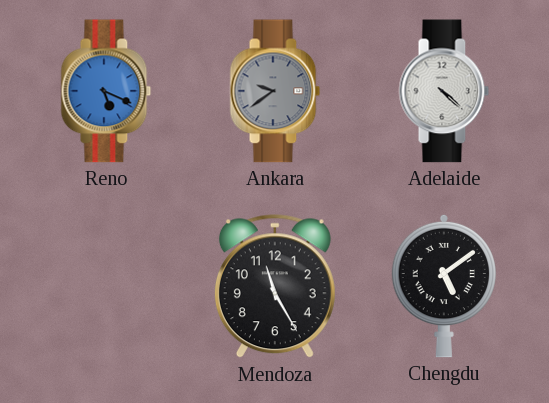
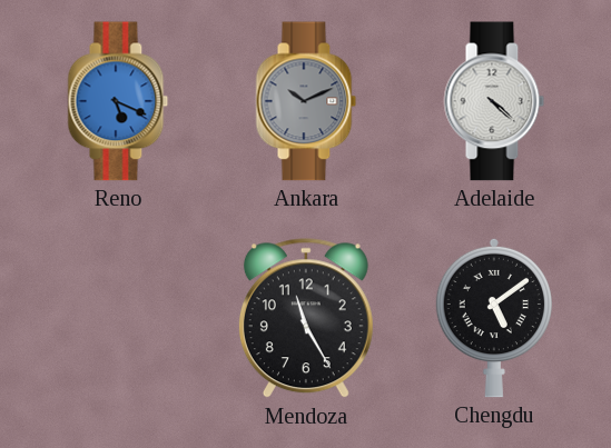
Ankara: 9:39 -> 10:11 (306, 101)
